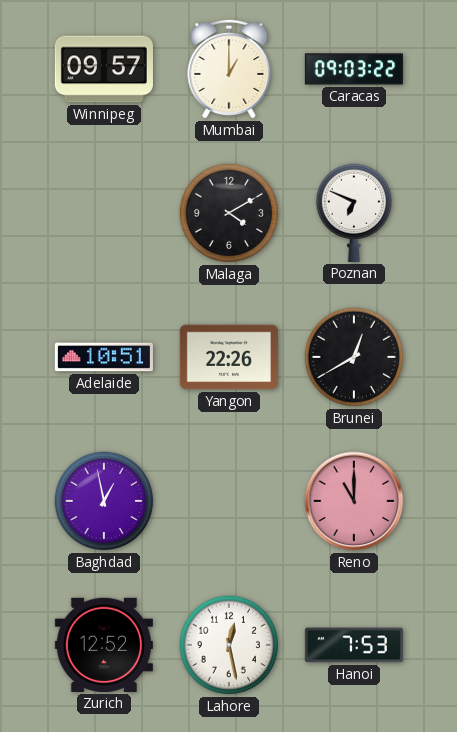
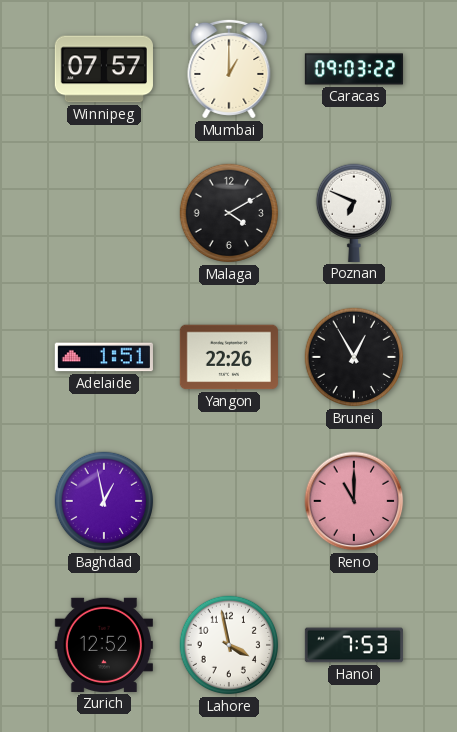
Winnipeg: 09:57 -> 07:57 (104, 69)
Adelaide: 10:51 -> 1:51 (104, 357)
Brunei: 12:40 -> 12:55 (354, 357)
Lahore: 12:28 -> 3:58 (229, 645)
